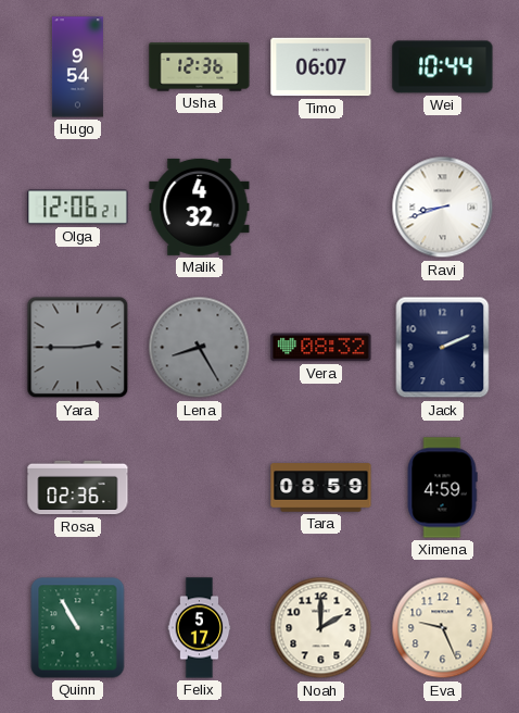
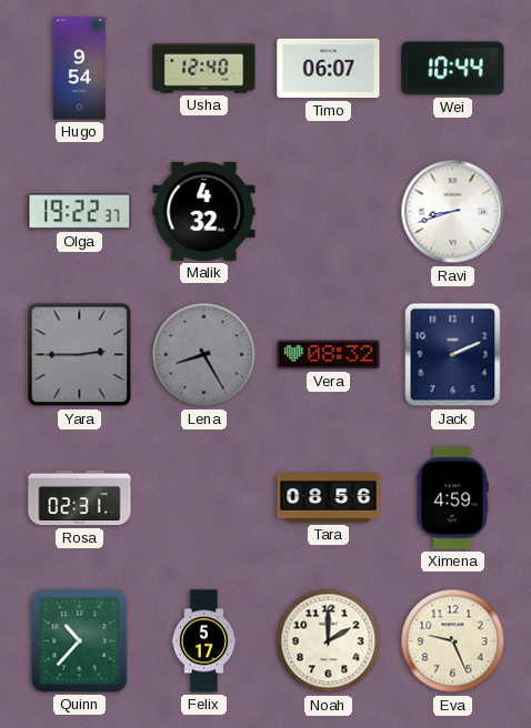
Usha: 12:36 -> 12:40 (204, 69)
Olga: 12:06 -> 19:22 (80, 212)
Rosa: 02:36 -> 02:31 (80, 498)
Tara: 08:59 -> 08:56 (329, 498)
Quinn: 10:55 -> 10:37 (80, 641)
